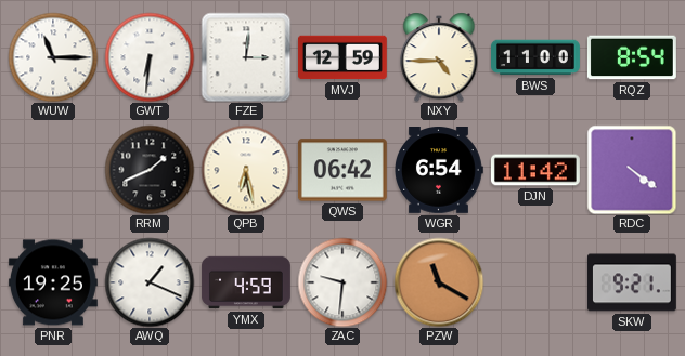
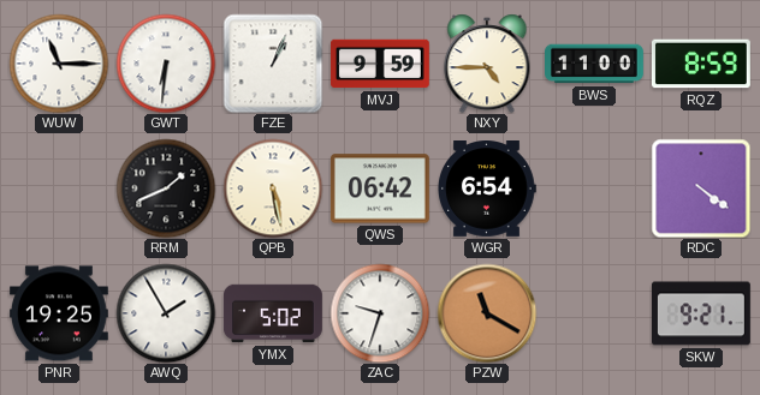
FZE: 3:01 -> 1:04 (273, 64)
MVJ: 12:59 -> 9:59 (380, 64)
RQZ: 8:54 -> 8:59 (701, 64)
QPB: 6:28 -> 5:28 (273, 188)
DJN: 11:42 -> none (535, 170)
AWQ: 1:19 -> 1:55 (166, 313)
YMX: 4:59 -> 5:02 (273, 313)
ZAC: 9:31 -> 9:33 (380, 313)
